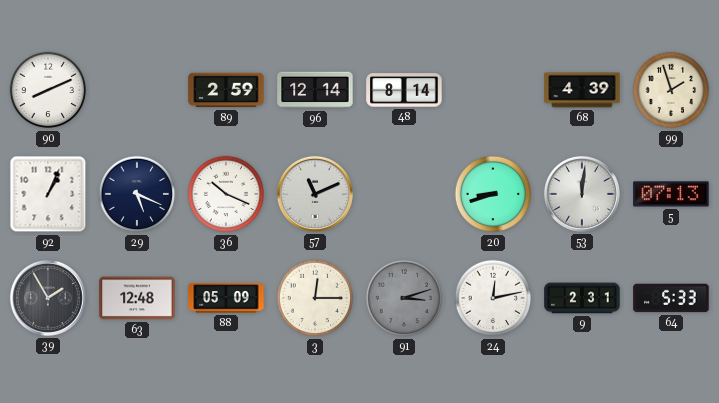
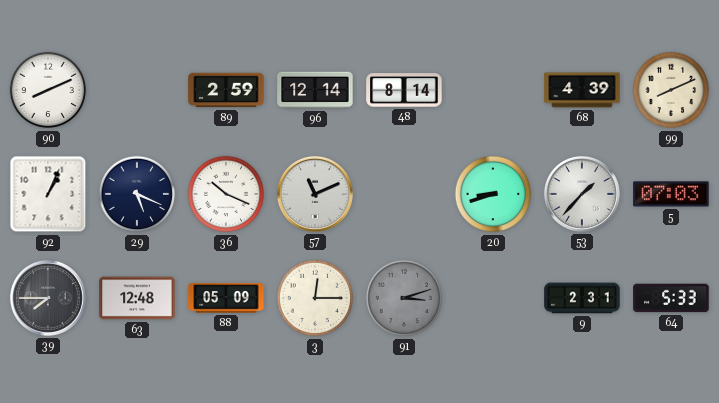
99: 1:57 -> 8:11 (671, 90)
53: 12:01 -> 1:37 (582, 194)
5: 07:13 -> 07:03 (671, 194)
39: 1:55 -> 7:45 (48, 298)
24: 12:13 -> none (493, 298)
